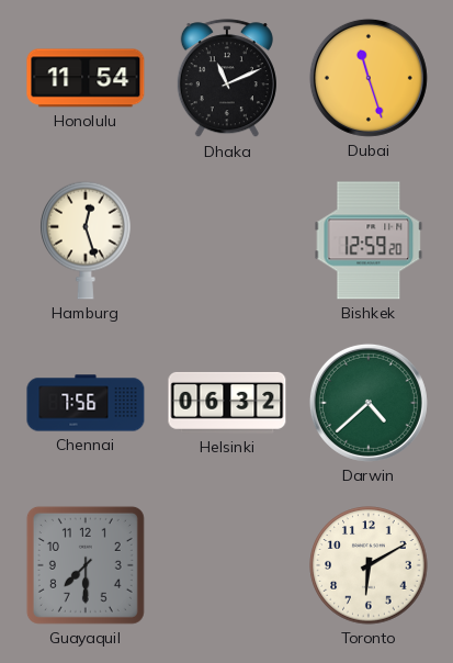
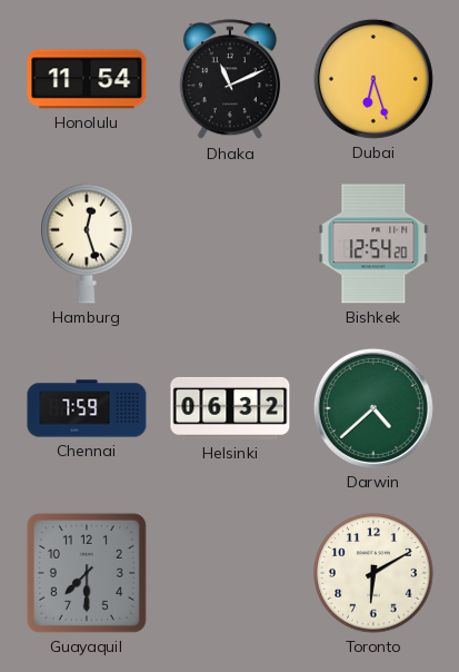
Dubai: 11:27 -> 6:27 (373, 79)
Bishkek: 12:59 -> 12:54 (373, 244)
Chennai: 7:56 -> 7:59 (87, 408)
